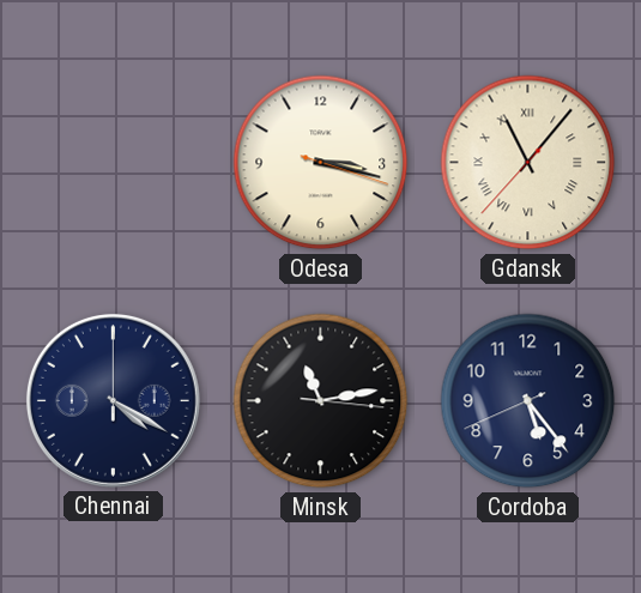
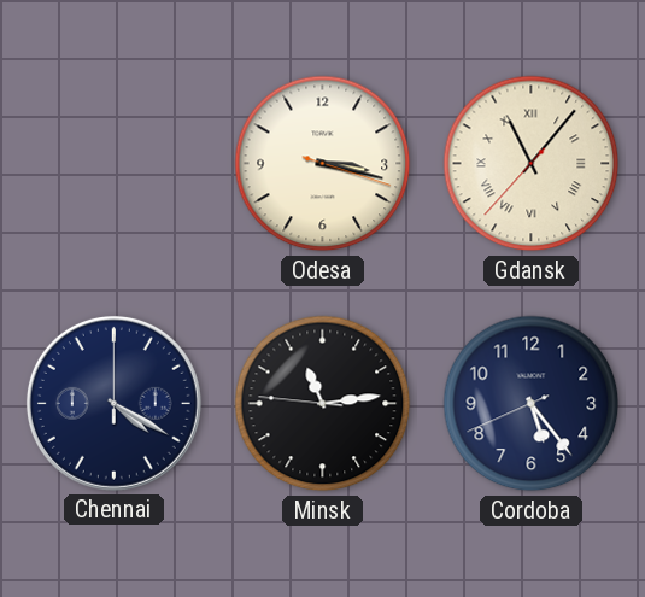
Minsk: 11:13:16 -> 11:13:46 (323, 404)
